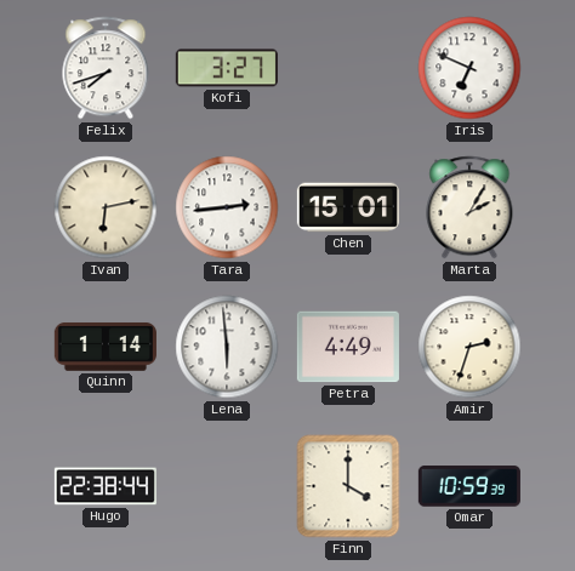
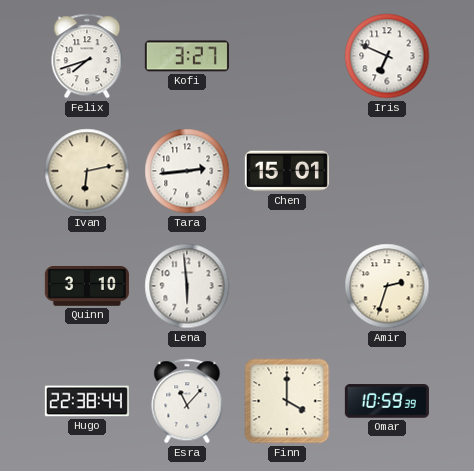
Marta: 2:05 -> none (469, 207)
Quinn: 1:14 -> 3:10 (87, 286)
Petra: 4:49 -> none (348, 347)
Esra: none -> 11:07 (187, 401)
